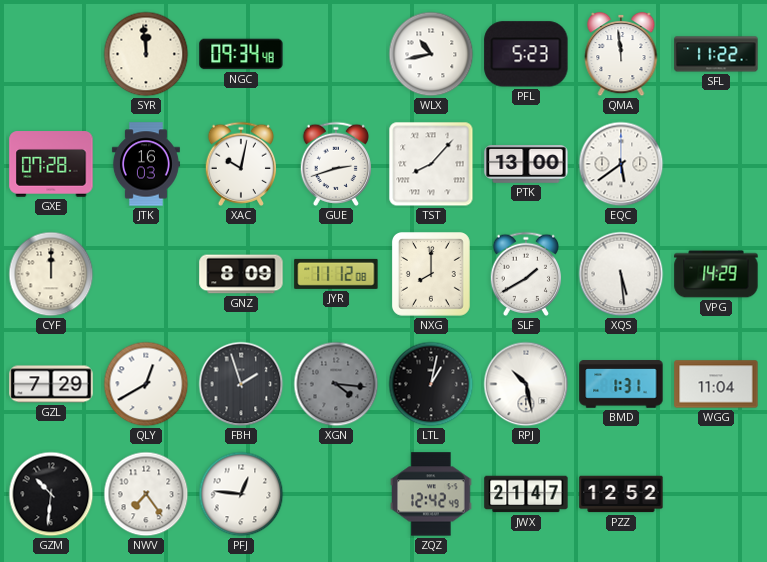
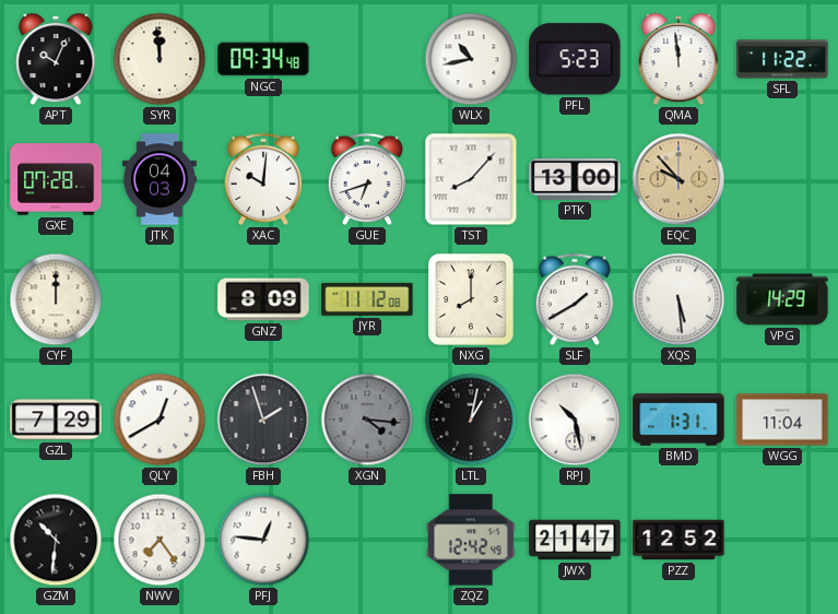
APT: none -> 10:04 (56, 59)
JTK: 16:03 -> 04:03 (160, 179)
XAC: 10:02 -> 10:01 (262, 179)
GUE: 2:42 -> 6:42 (366, 179)
EQC: 5:39 -> 9:53 (678, 179)
EQC dial: white -> champagne (678, 179)
